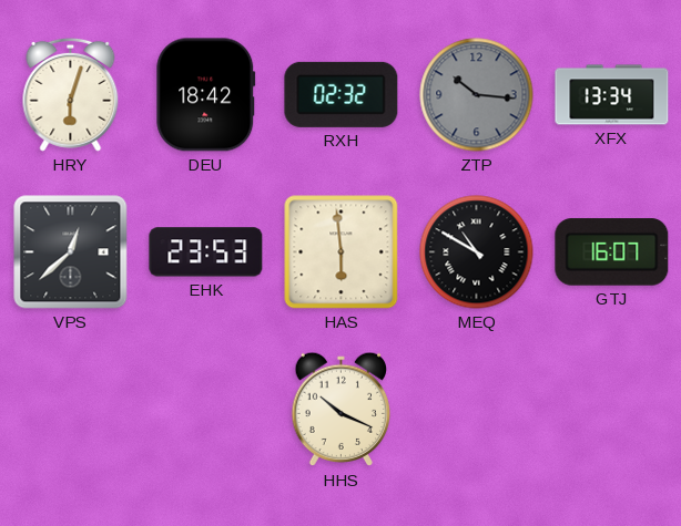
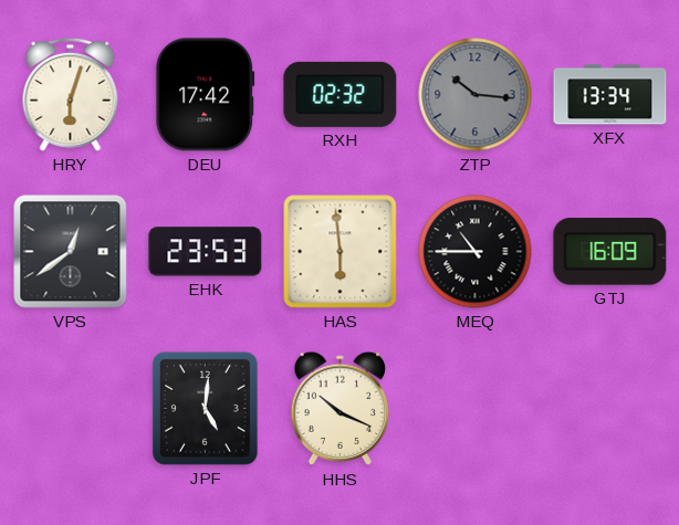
DEU: 18:42 -> 17:42 (206, 95)
VPS: 12:38 -> 12:39 (71, 252)
MEQ: 10:50 -> 10:45 (476, 252)
GTJ: 16:07 -> 16:09 (610, 252)
JPF: none -> 5:01 (205, 408)
